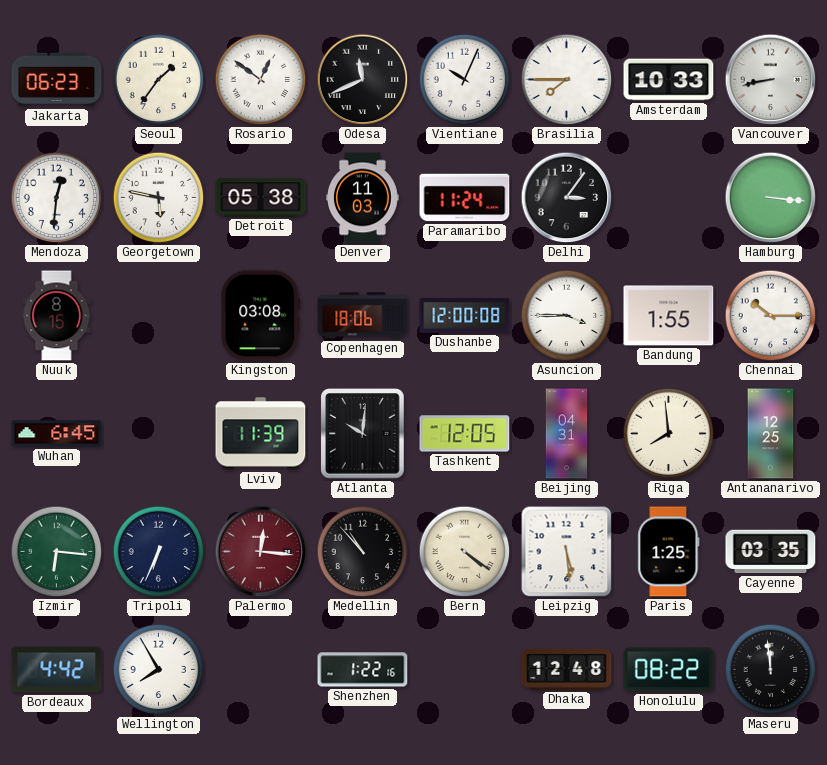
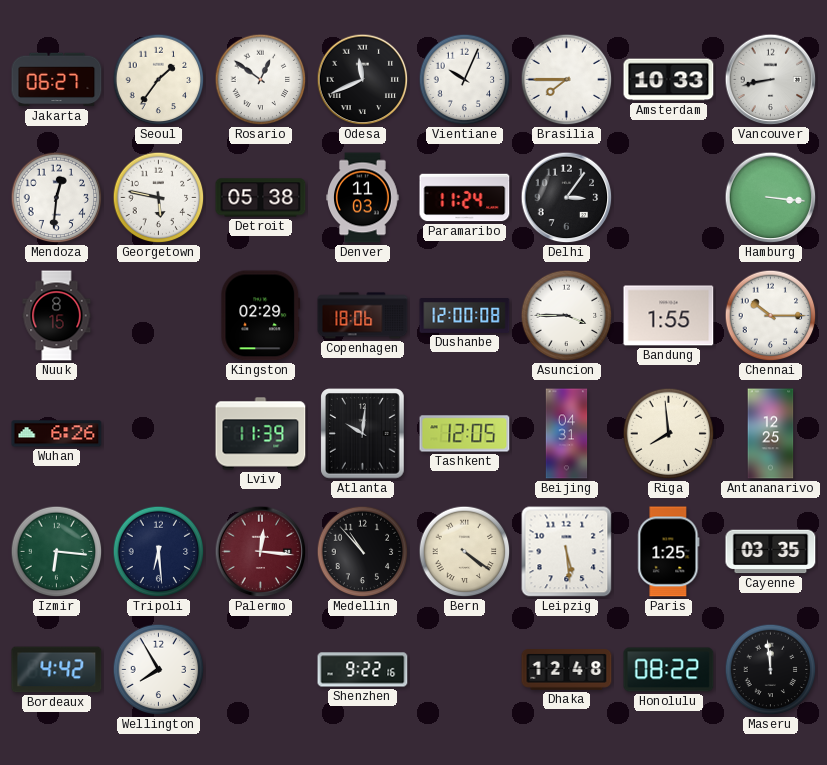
Jakarta: 06:23 -> 06:27 (57, 80)
Kingston: 03:08 -> 02:29 (261, 316)
Wuhan: 6:45 -> 6:26 (57, 434)
Tripoli: 6:34 -> 6:29 (159, 552)
Shenzhen: 1:22 -> 9:22 (363, 670)
